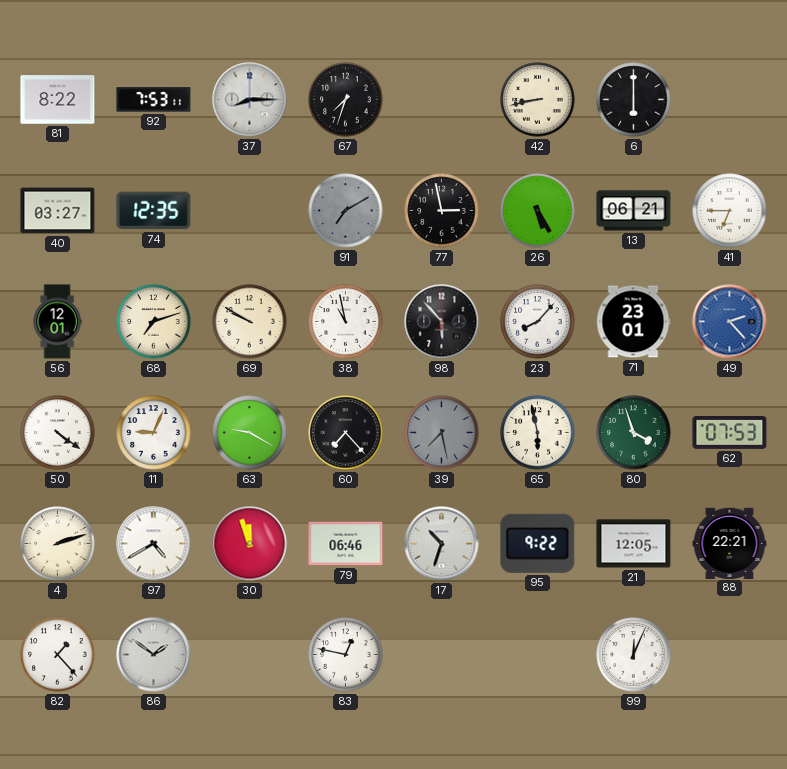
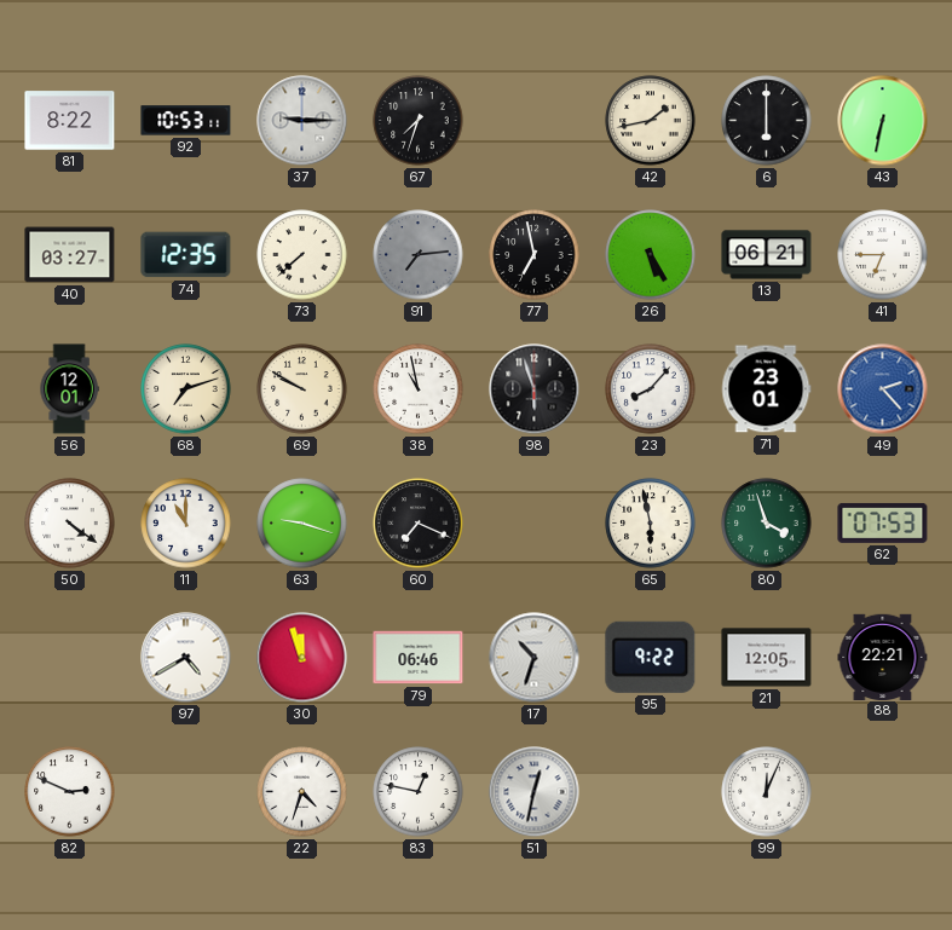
92: 7:53 -> 10:53 (186, 121)
37: 8:15 -> 9:15 (302, 121)
42: 8:43 -> 1:43 (651, 121)
43: none -> 6:32 (883, 121)
73: none -> 7:38 (302, 255)
91: 7:10 -> 7:14 (419, 255)
77: 2:58 -> 6:58 (535, 255)
98: 5:53 -> 5:57 (535, 389)
11: 9:04 -> 11:00 (186, 524)
63: 9:20 -> 9:18 (302, 524)
60: 7:23 -> 7:19 (419, 524)
39: 7:28 -> none (442, 433)
4: 2:12 -> none (58, 544)
82: 1:23 -> 2:49 (70, 792)
86: 1:51 -> none (154, 655)
22: none -> 4:33 (302, 792)
51: none -> 12:32 (535, 792)
